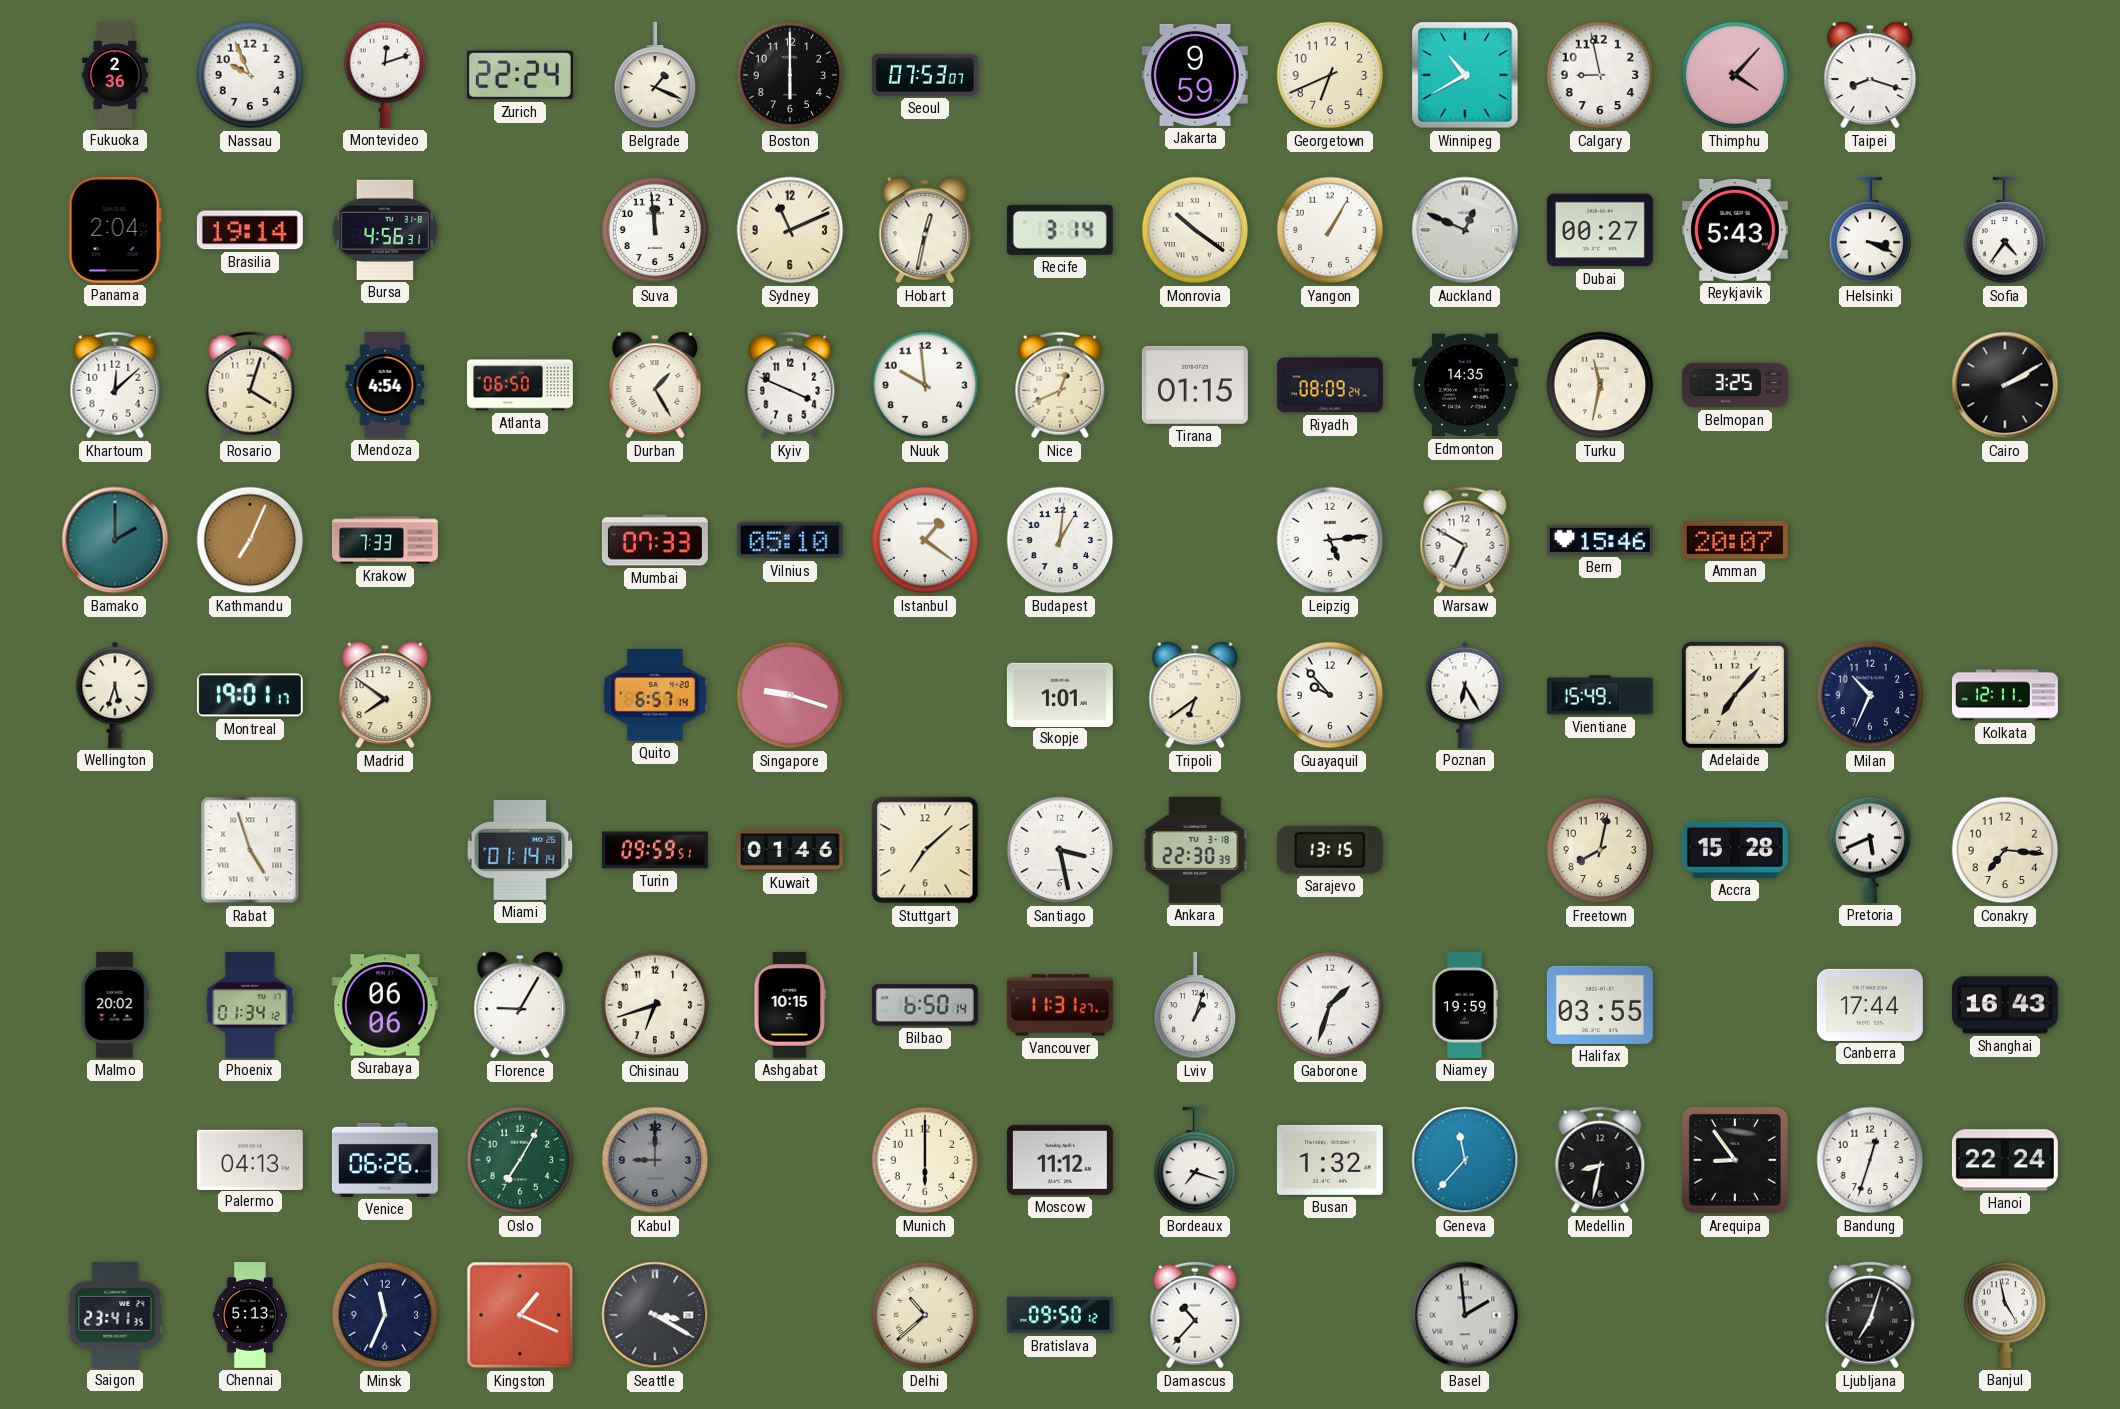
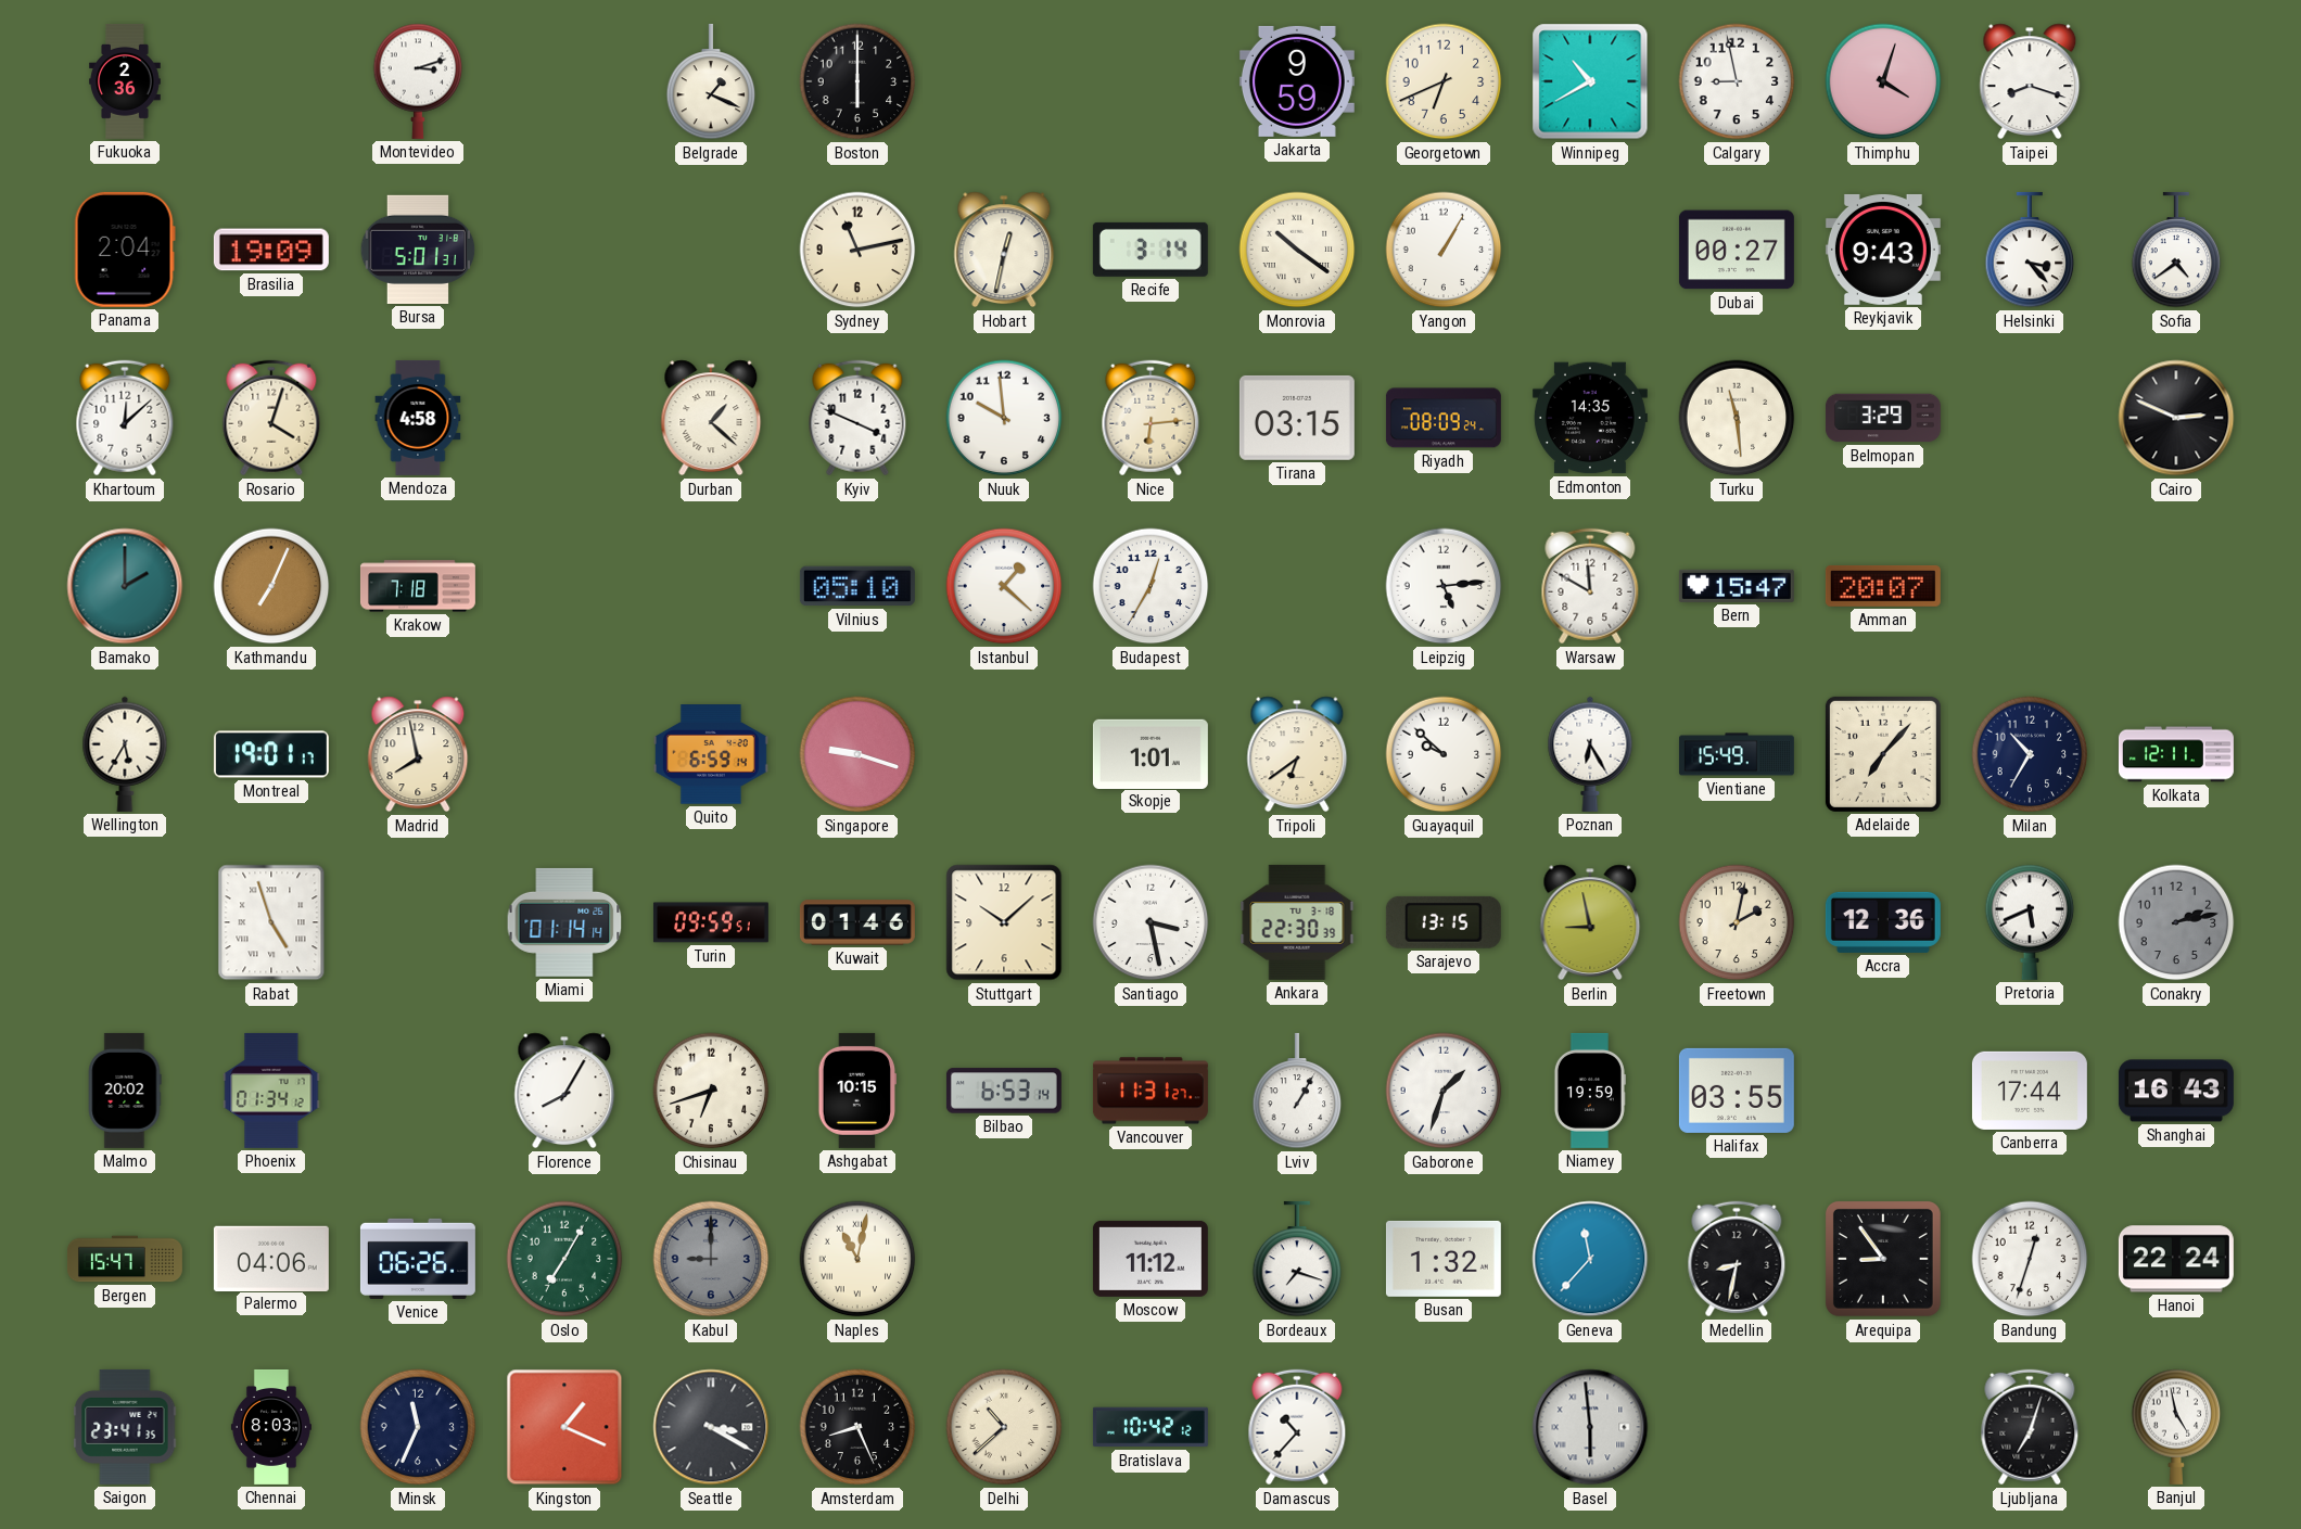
Nassau: 9:56 -> none (250, 75)
Montevideo: 12:12 -> 3:12 (418, 81)
Zurich: 22:24 -> none (520, 75)
Seoul: 07:53 -> none (925, 75)
Thimphu: 4:07 -> 4:03 (1883, 81)
Brasilia: 19:14 -> 19:09 (271, 250)
Bursa: 4:56 -> 5:01 (418, 250)
Suva: 11:59 -> none (655, 230)
Sydney: 11:11 -> 11:13 (857, 250)
Auckland: 12:49 -> none (1465, 230)
Reykjavik: 5:43 -> 9:43 (1883, 250)
Helsinki: 3:19 -> 3:23 (2030, 250)
Sofia: 4:36 -> 4:39 (2176, 250)
Mendoza: 4:54 -> 4:58 (418, 418)
Atlanta: 06:50 -> none (520, 385)
Durban: 1:25 -> 1:22 (711, 418)
Nice: 12:41 -> 6:14 (1150, 418)
Tirana: 01:15 -> 03:15 (1297, 418)
Turku: 11:32 -> 11:29 (1737, 418)
Belmopan: 3:25 -> 3:29 (1883, 418)
Cairo: 2:10 -> 2:49 (2176, 418)
Krakow: 7:33 -> 7:18 (418, 586)
Mumbai: 07:33 -> none (655, 540)
Istanbul: 1:21 -> 1:22 (1004, 586)
Budapest: 1:01 -> 12:35 (1150, 586)
Warsaw: 6:50 -> 11:50 (1590, 586)
Bern: 15:46 -> 15:47 (1737, 586)
Wellington: 5:33 -> 5:35 (125, 754)
Madrid: 7:51 -> 7:58 (418, 754)
Quito: 6:57 -> 6:59 (711, 754)
Guayaquil: 9:53 -> 9:52 (1444, 754)
Milan: 10:34 -> 10:35 (2030, 754)
Stuttgart: 7:08 -> 10:08 (1004, 922)
Berlin: none -> 8:58 (1590, 922)
Freetown: 8:02 -> 2:02 (1737, 922)
Accra: 15:28 -> 12:36 (1883, 922)
Conakry: 7:16 -> 2:13 (2176, 922)
Conakry dial: cream -> grey (2176, 922)
Surabaya: 06:06 -> none (385, 1005)
Florence: 9:05 -> 8:05 (564, 1091)
Bilbao: 6:50 -> 6:53 (1004, 1091)
Lviv: 1:03 -> 1:05 (1297, 1091)
Bergen: none -> 15:47 (125, 1259)
Palermo: 04:13 -> 04:06 (271, 1258)
Naples: none -> 11:02 (857, 1259)
Munich: 6:00 -> none (925, 1160)
Chennai: 5:13 -> 8:03 (271, 1427)
Amsterdam: none -> 8:26 (857, 1427)
Bratislava: 09:50 -> 10:42 (1150, 1427)
Basel: 1:59 -> 5:59 (1590, 1427)
